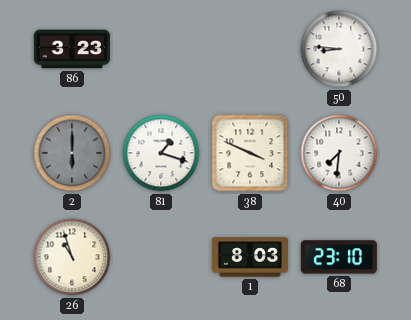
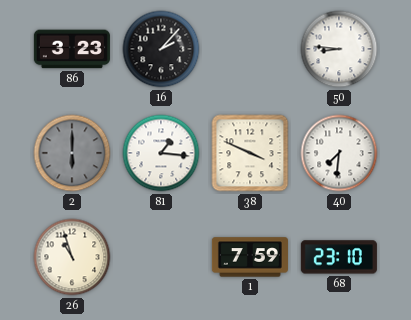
16: none -> 2:07 (161, 49)
81: 1:18 -> 1:16 (161, 153)
1: 8:03 -> 7:59 (250, 257)
